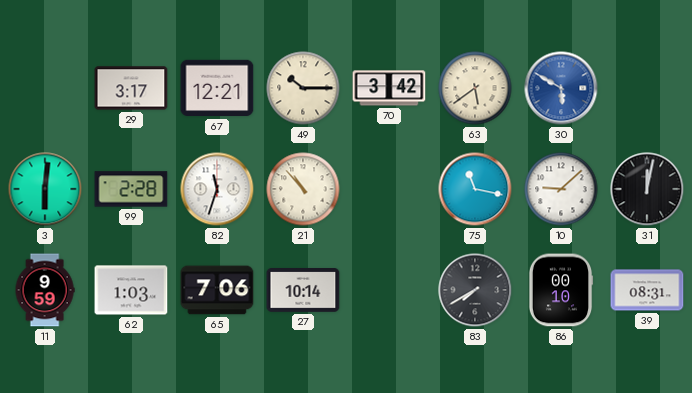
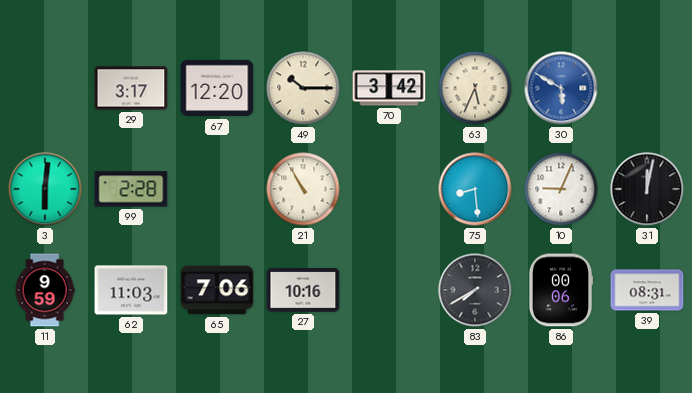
67: 12:21 -> 12:20 (217, 88)
63: 5:39 -> 5:34 (475, 88)
82: 11:33 -> none (217, 189)
21: 10:53 -> 10:55 (303, 189)
75: 11:17 -> 8:29 (475, 189)
10: 9:08 -> 9:04 (561, 189)
62: 1:03 -> 11:03 (131, 290)
27: 10:14 -> 10:16 (303, 291)
86: 00:10 -> 00:06 (561, 290)
